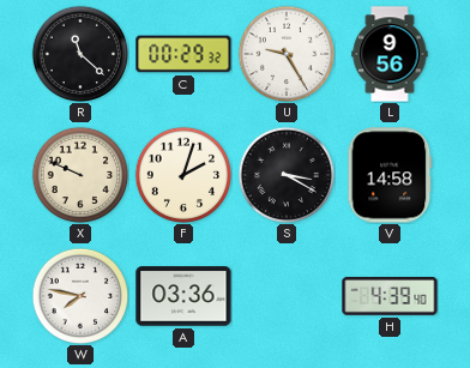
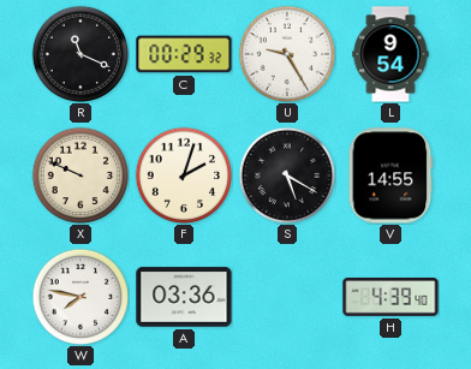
R: 11:22 -> 11:19 (81, 54)
L: 9:56 -> 9:54 (390, 54)
S: 3:20 -> 5:20 (287, 175)
V: 14:58 -> 14:55 (390, 175)
